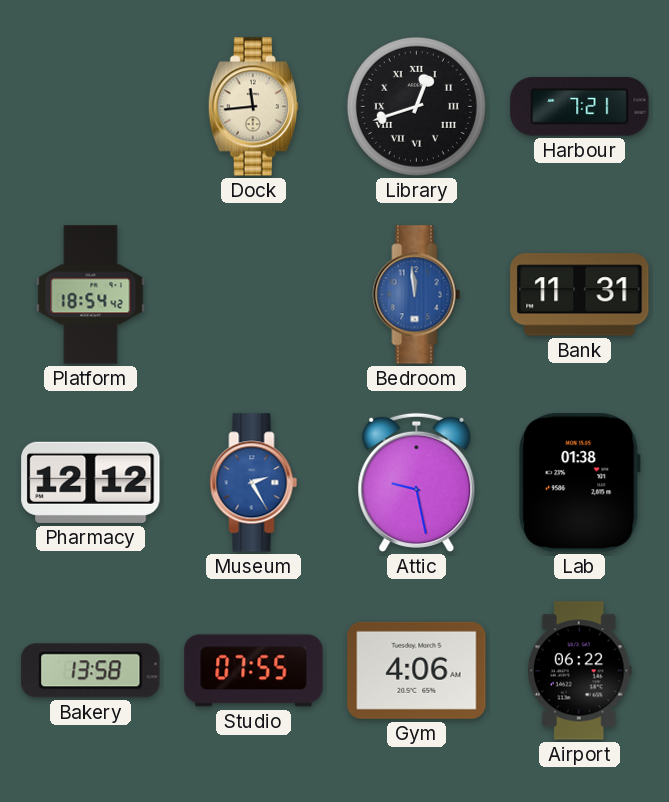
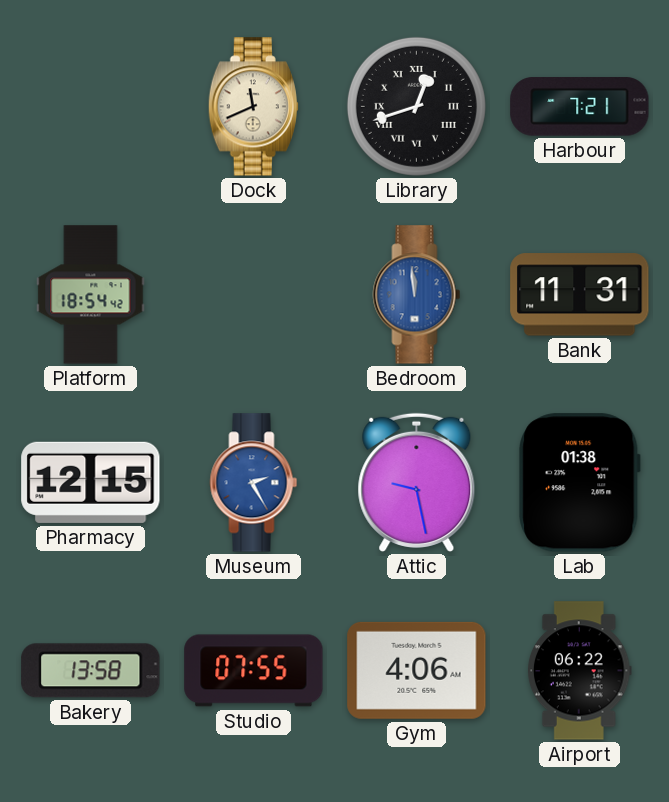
Dock: 11:44 -> 11:41 (253, 107)
Pharmacy: 12:12 -> 12:15 (91, 482)
